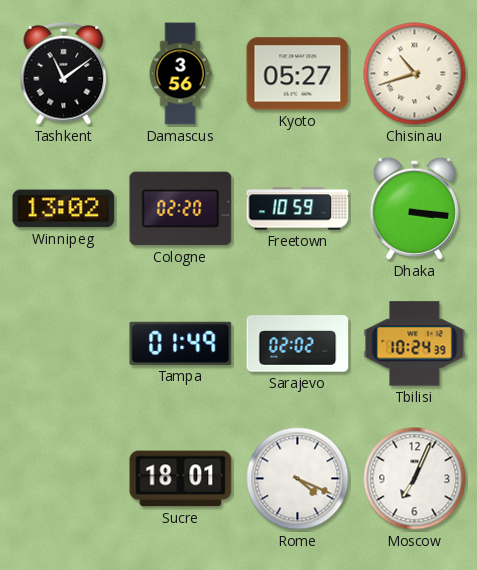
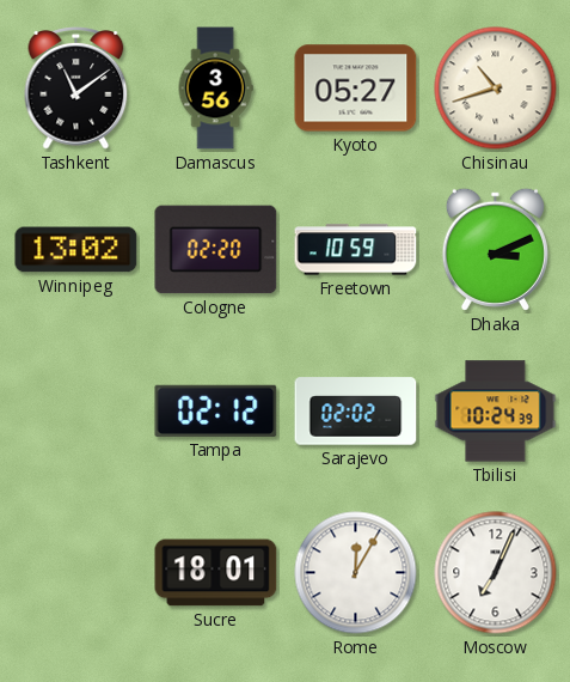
Dhaka: 3:16 -> 3:11 (495, 249)
Tampa: 01:49 -> 02:12 (216, 410)
Rome: 4:19 -> 12:05 (356, 573)
